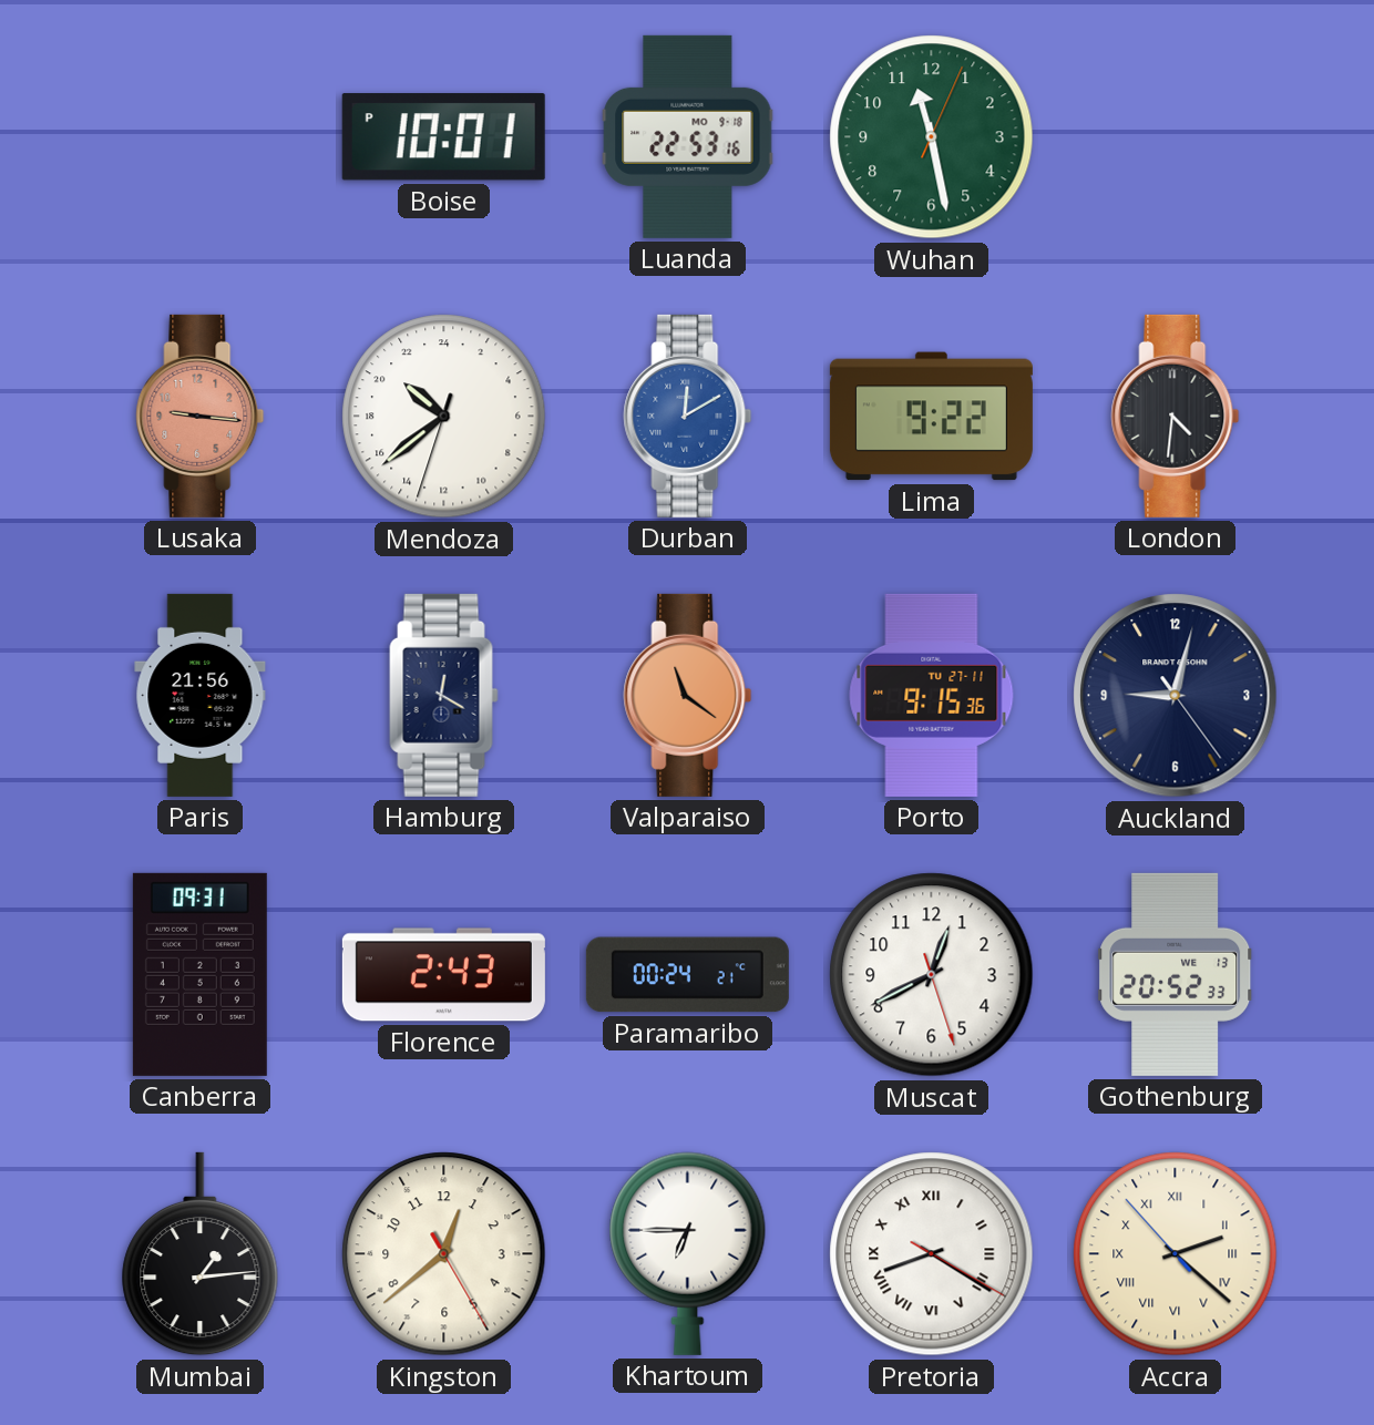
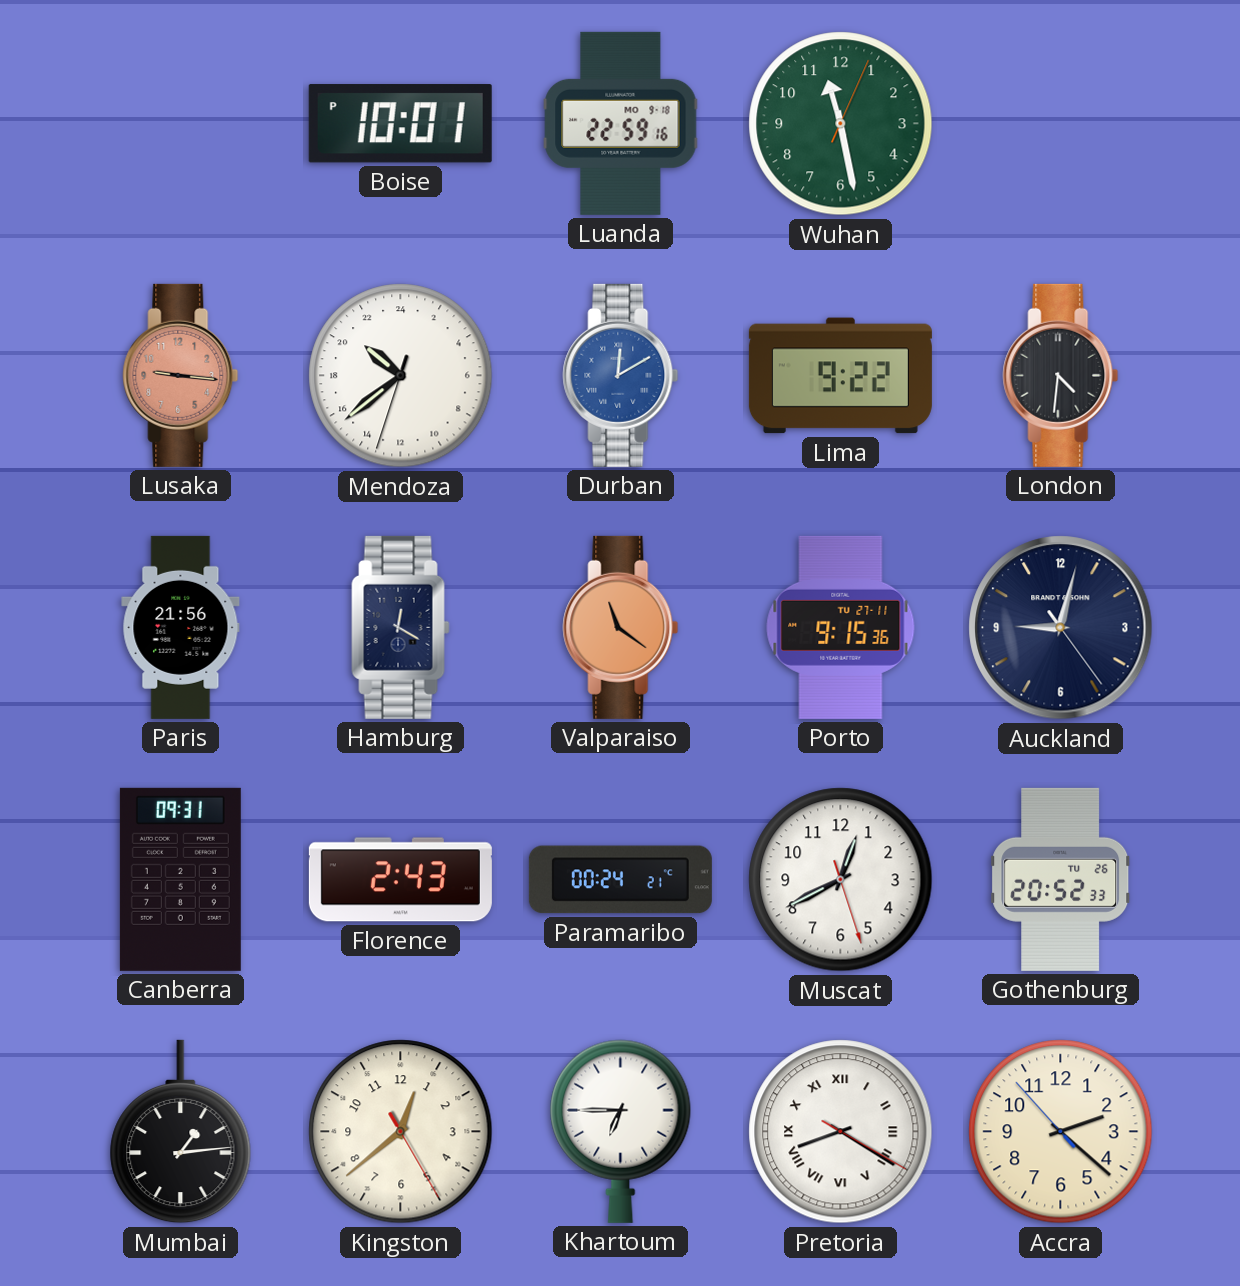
Luanda: 22:53 -> 22:59 (621, 123)
Gothenburg date: WE 13 -> TU 26 (1061, 879)
Accra numerals: Roman -> Arabic (1061, 1132)
